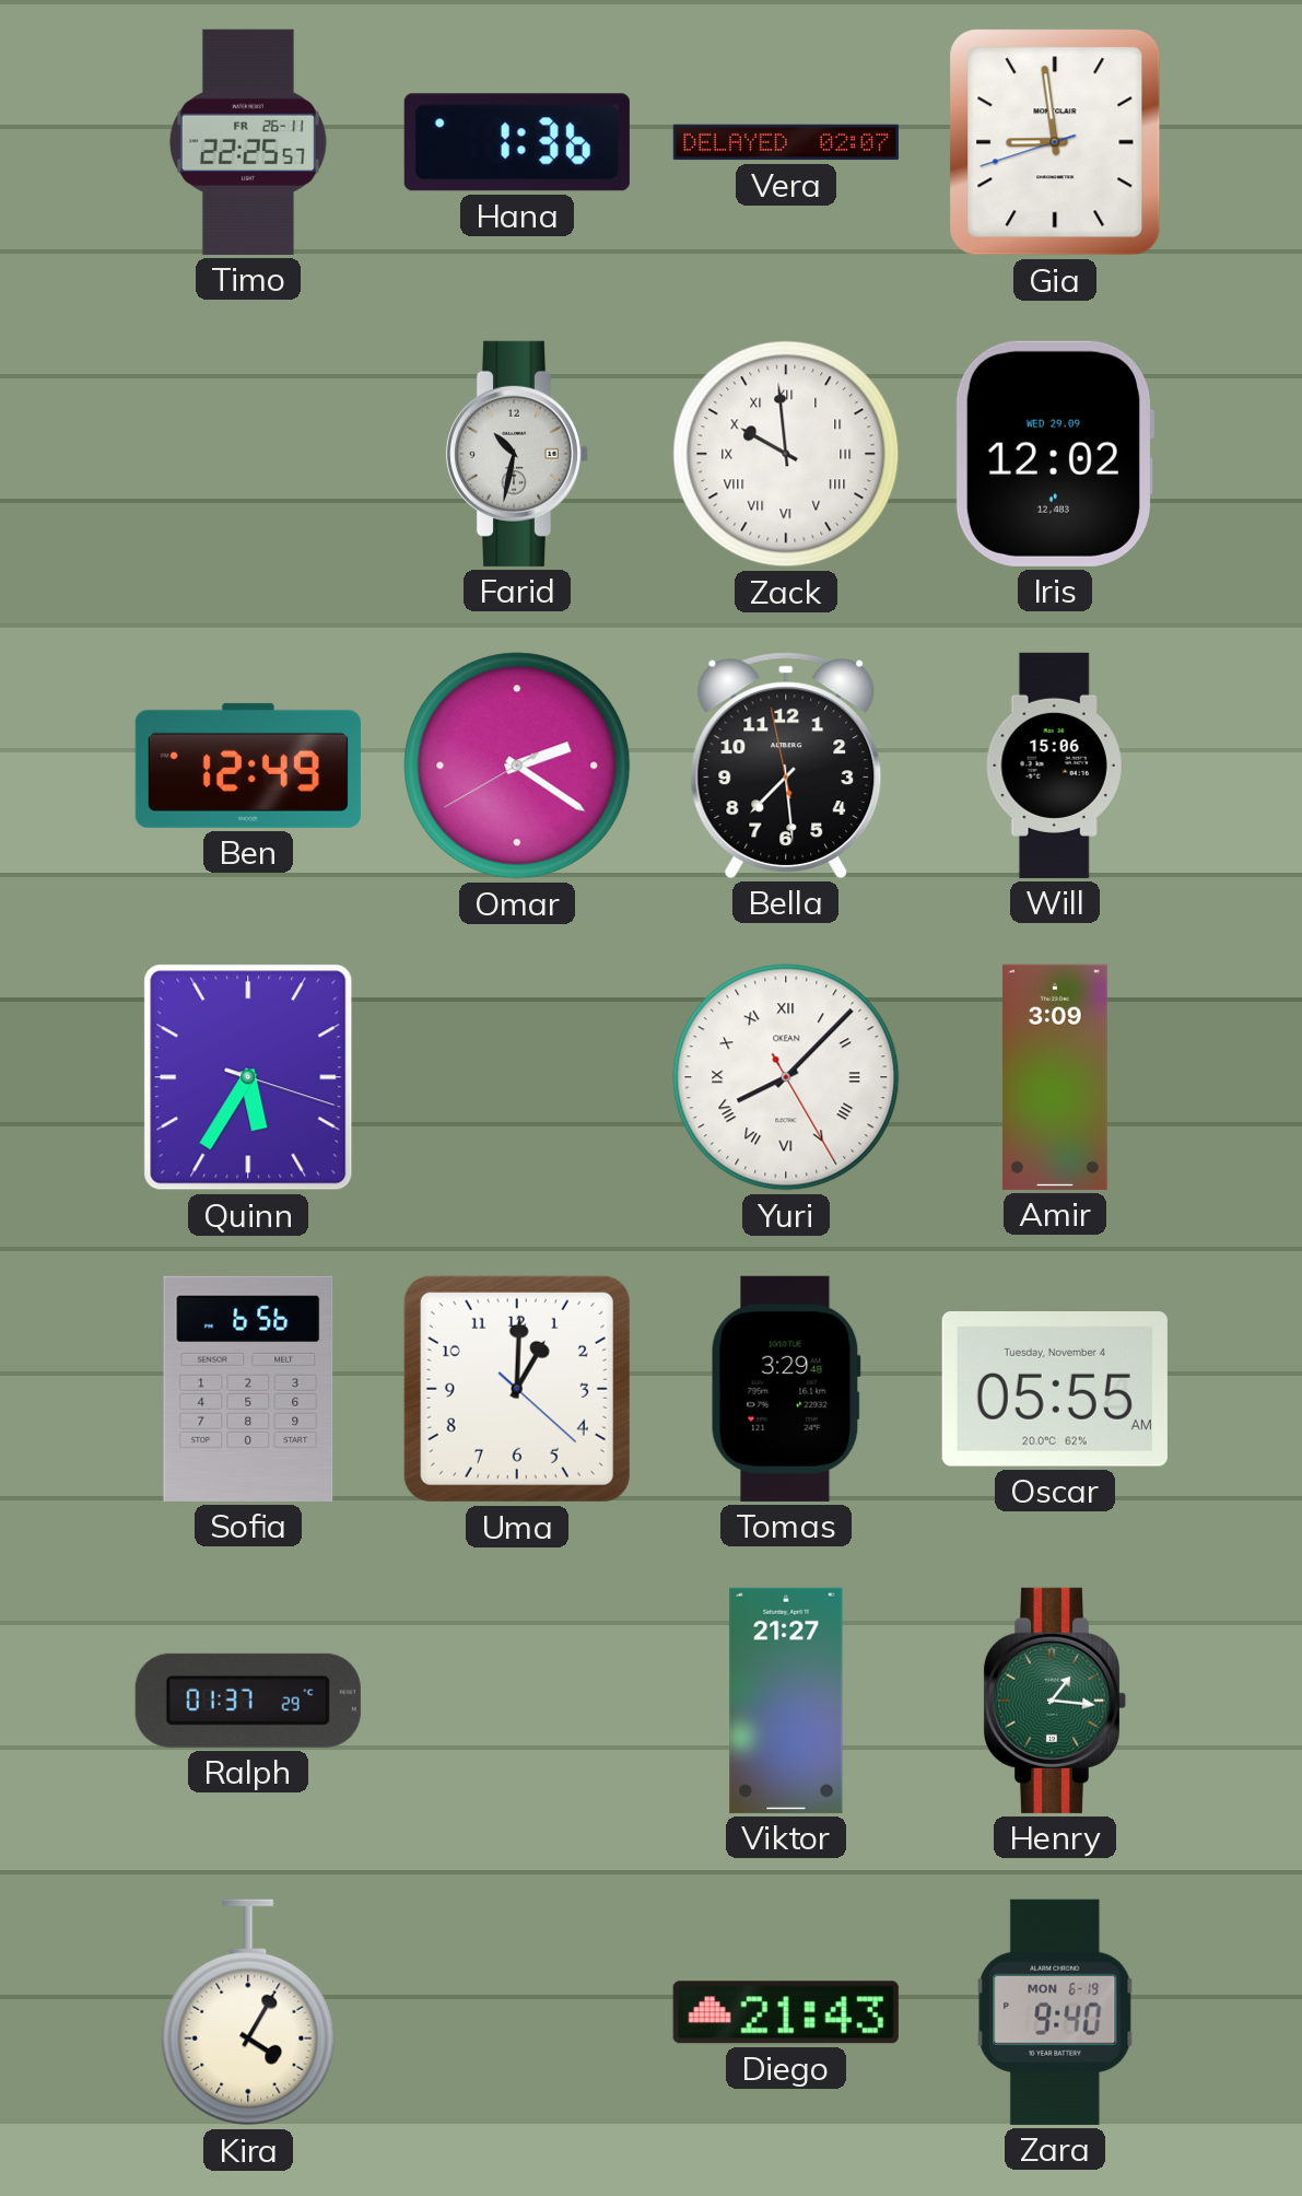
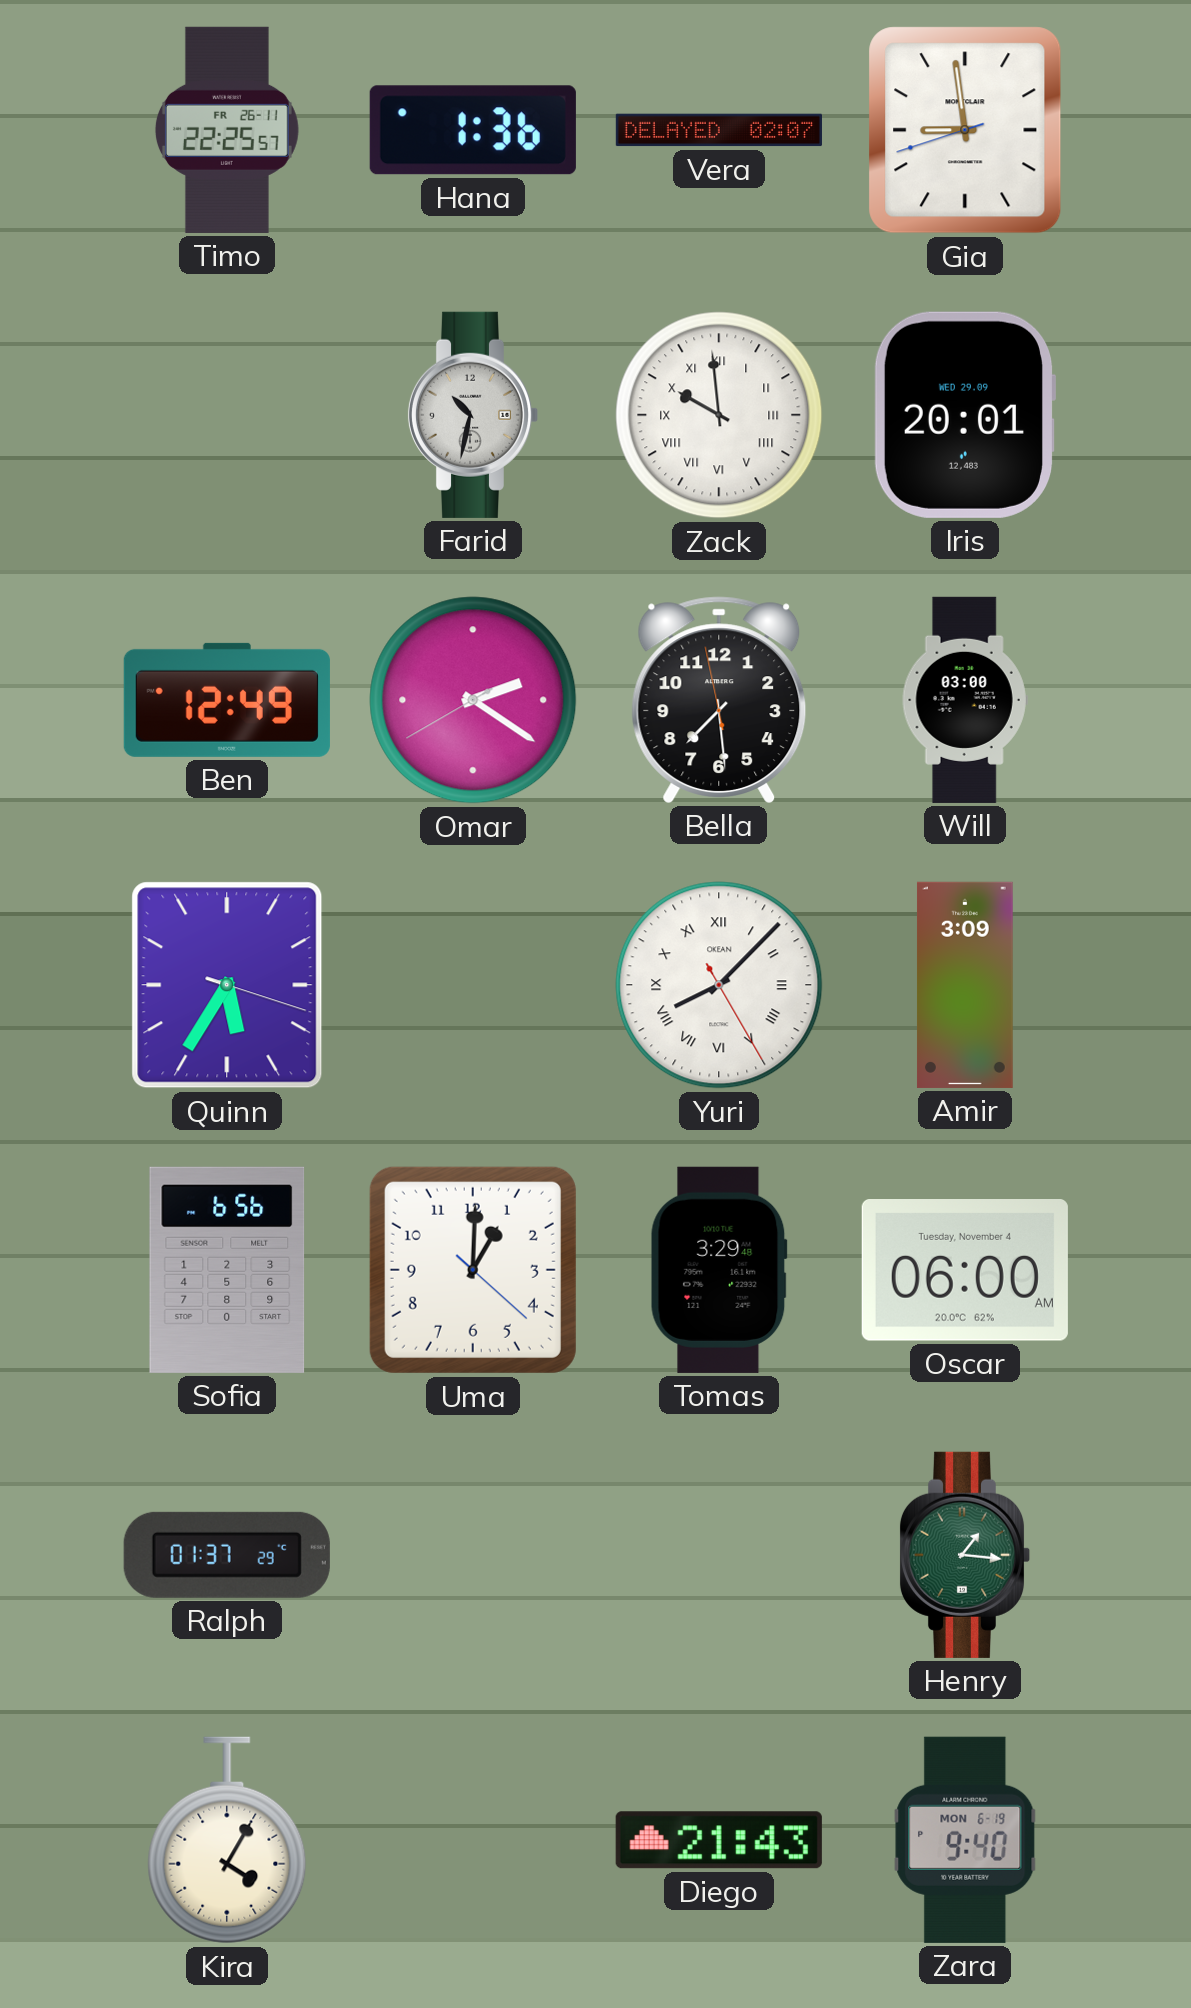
Iris: 12:02 -> 20:01 (964, 415)
Will: 15:06 -> 03:00 (965, 700)
Oscar: 05:55 -> 06:00 (965, 1271)
Viktor: 21:27 -> none (786, 1701)
